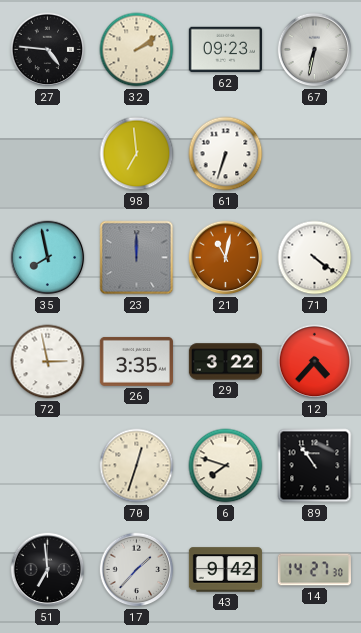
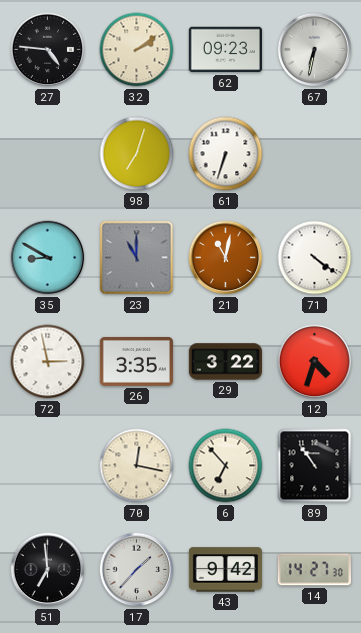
98: 6:59 -> 7:03 (137, 154)
35: 7:58 -> 8:50 (48, 258)
23: 12:00 -> 11:00 (137, 258)
12: 4:37 -> 4:33 (315, 362)
70: 12:33 -> 12:17 (137, 466)
6: 7:48 -> 6:53 (226, 466)
